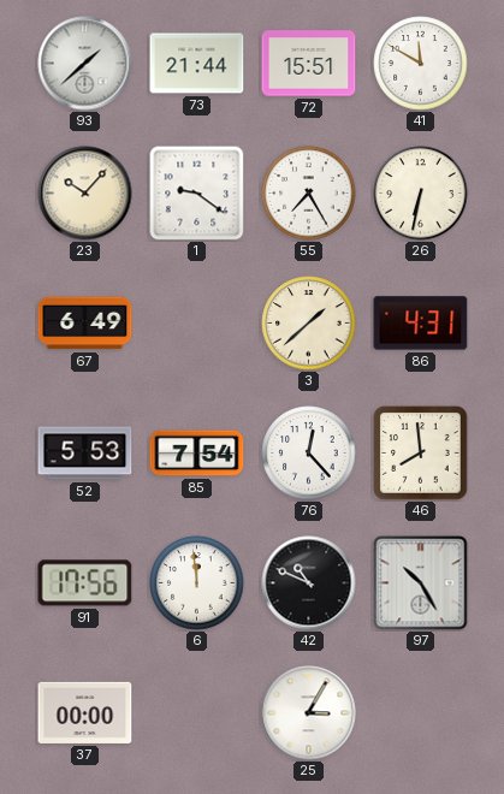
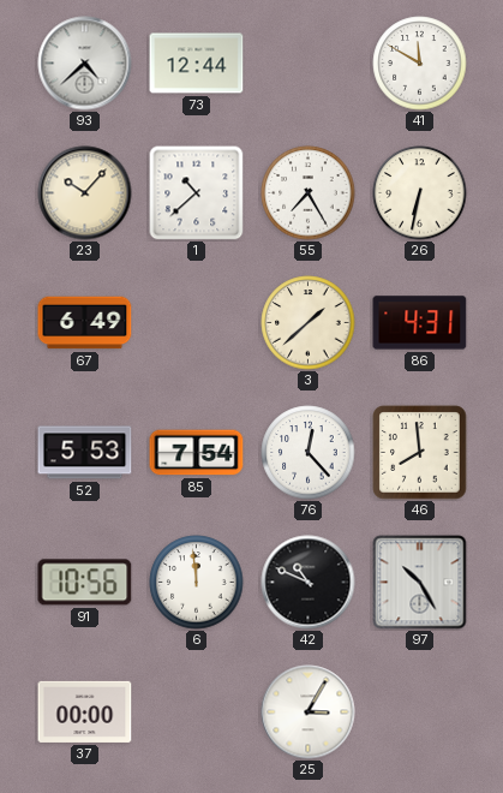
93: 1:38 -> 4:38 (85, 64)
73: 21:44 -> 12:44 (197, 64)
72: 15:51 -> none (309, 64)
1: 9:21 -> 10:38 (197, 193)
91: 17:56 -> 10:56 (85, 583)
